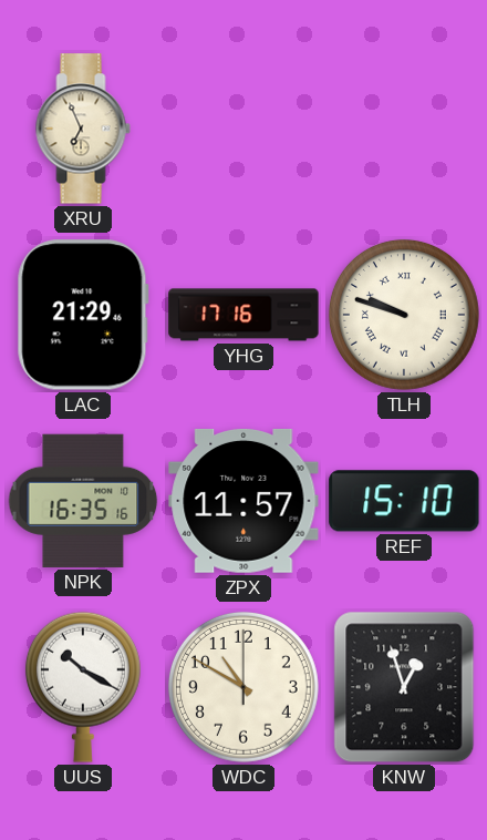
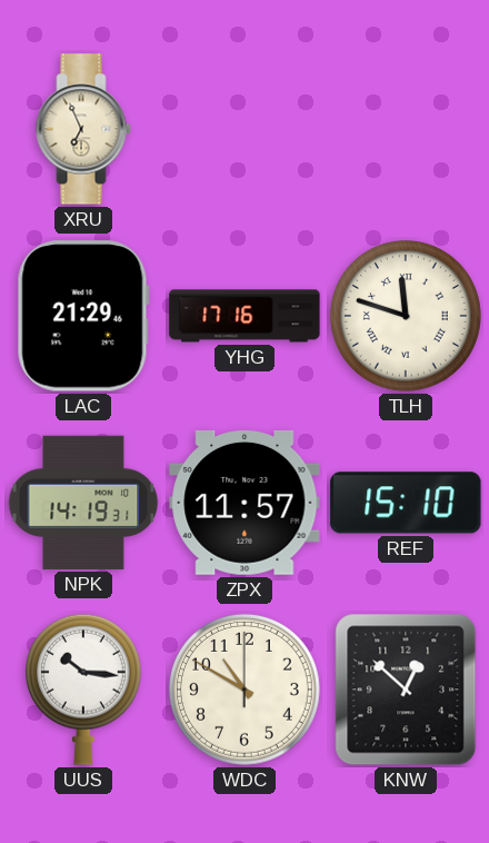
TLH: 9:48 -> 11:48 (406, 316)
NPK: 16:35 -> 14:19 (83, 503)
UUS: 10:20 -> 10:16 (83, 690)
KNW: 12:57 -> 12:52 (406, 690)
